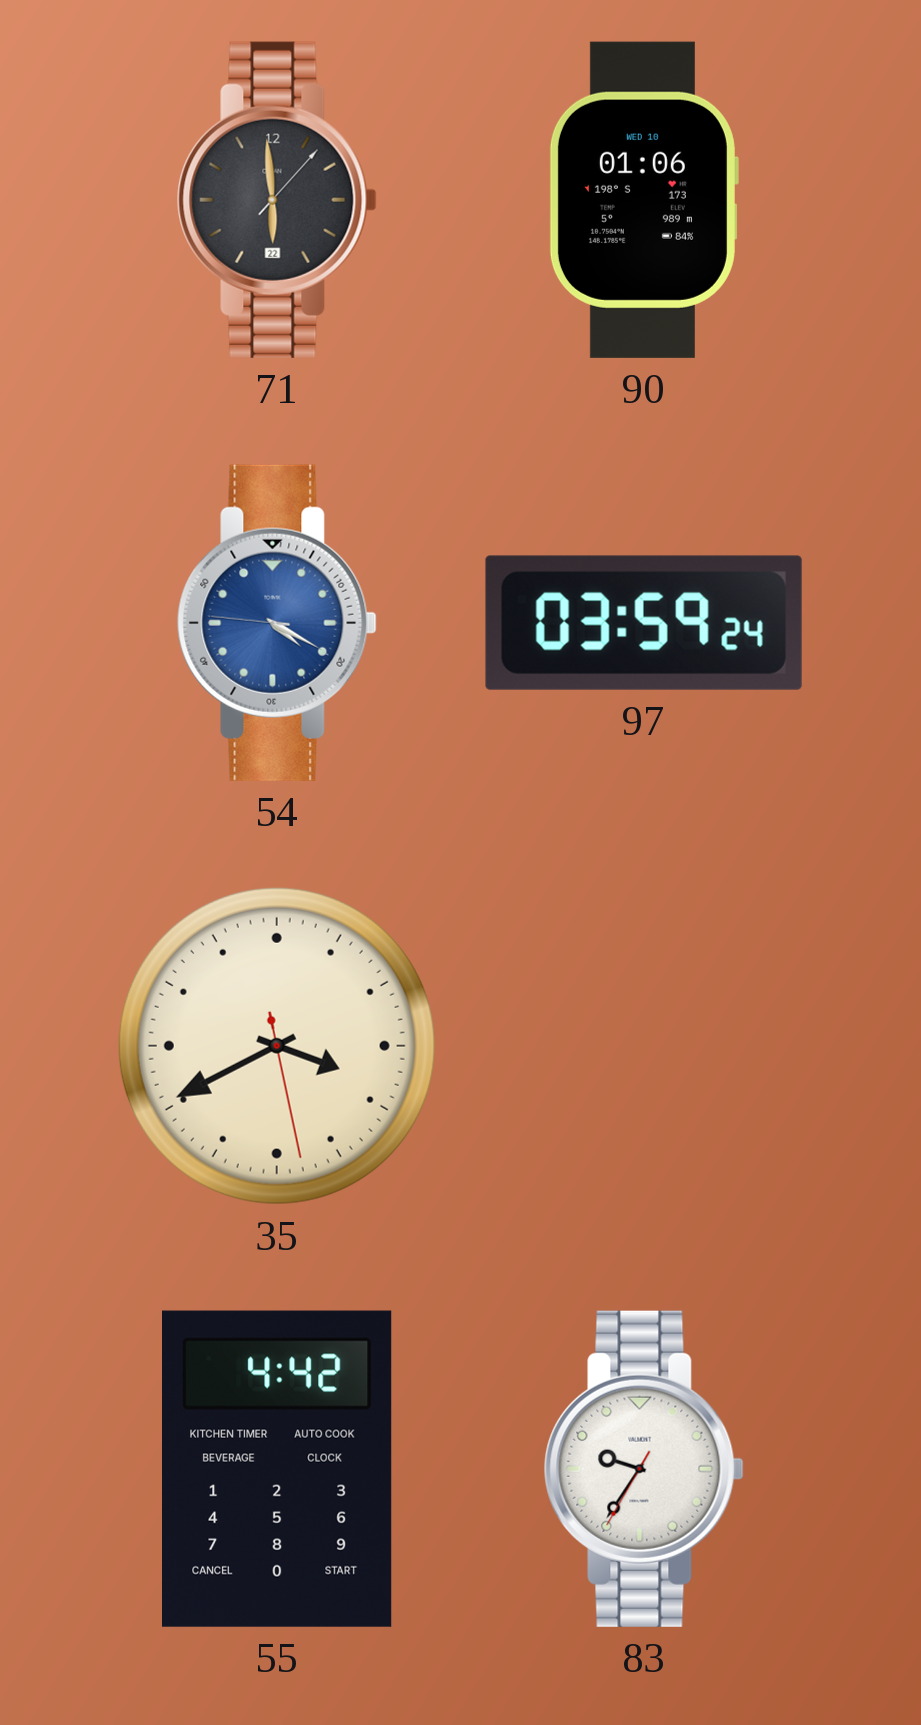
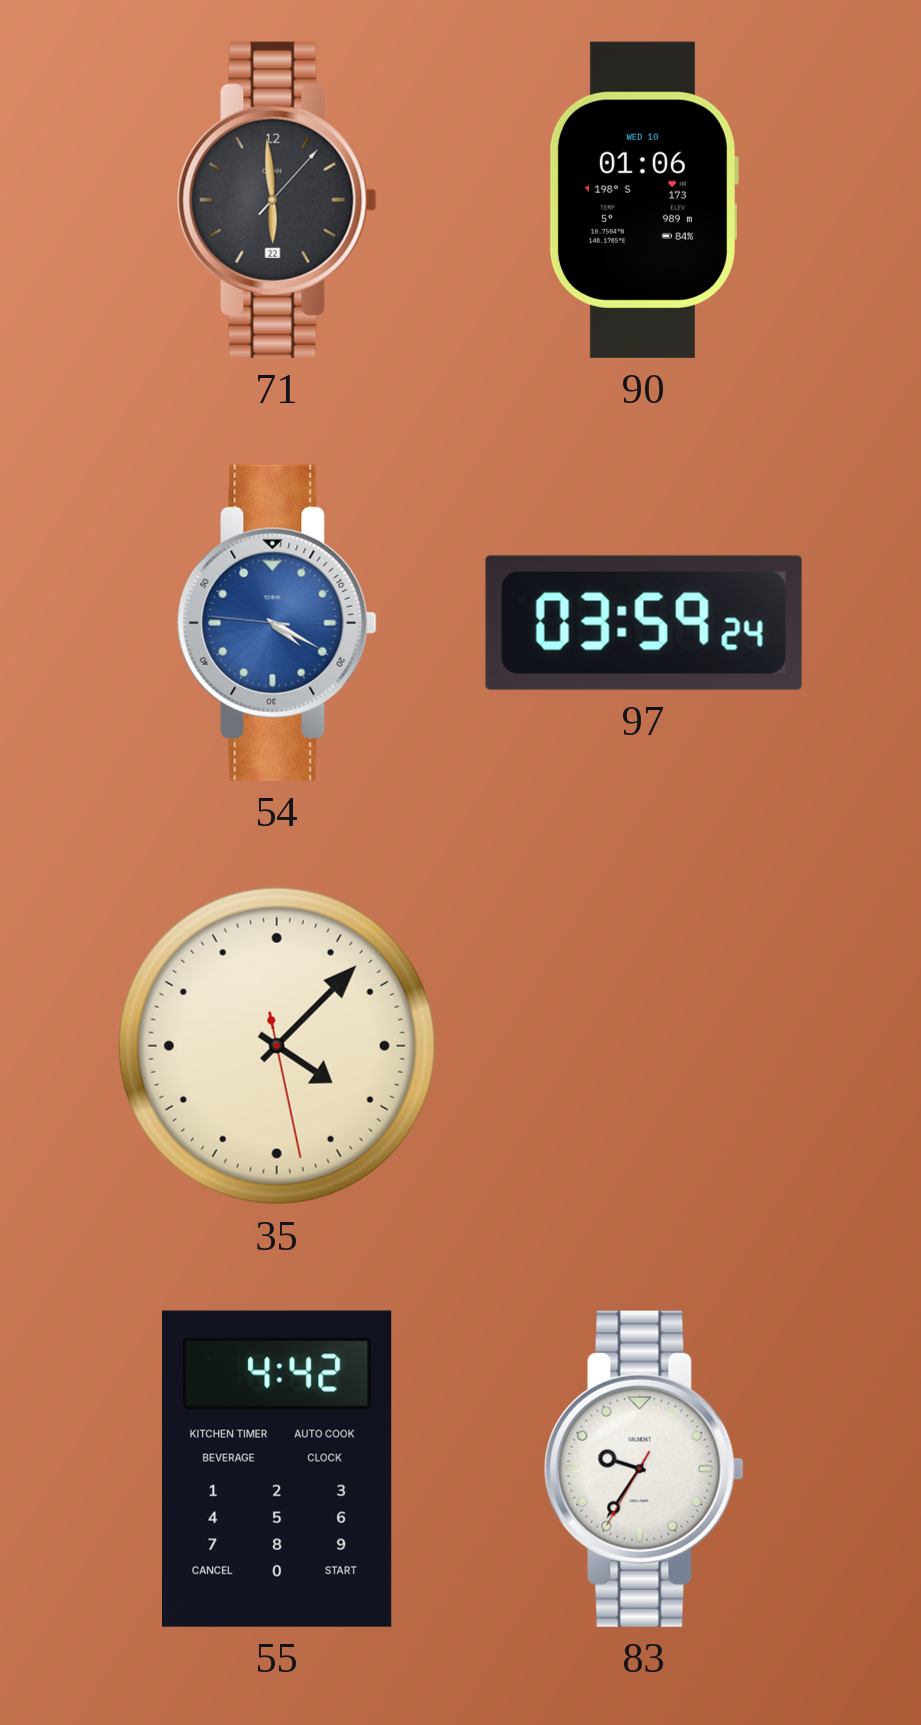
35: 3:40 -> 4:07 (277, 1046)
